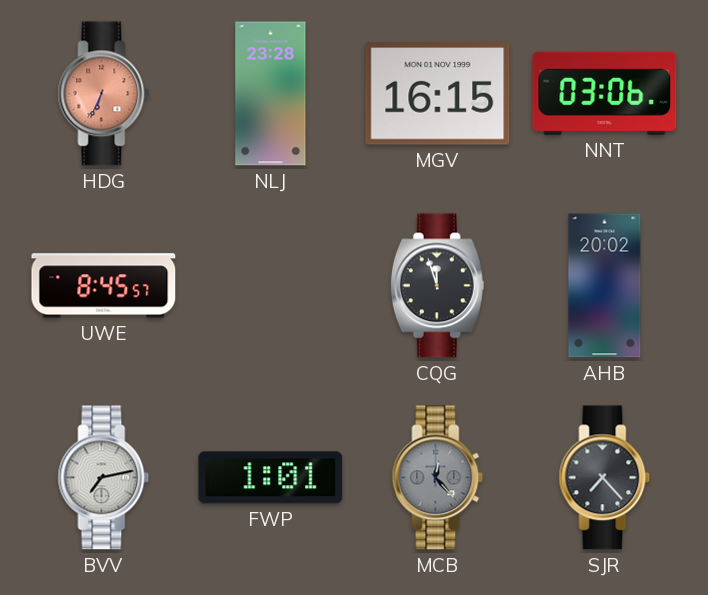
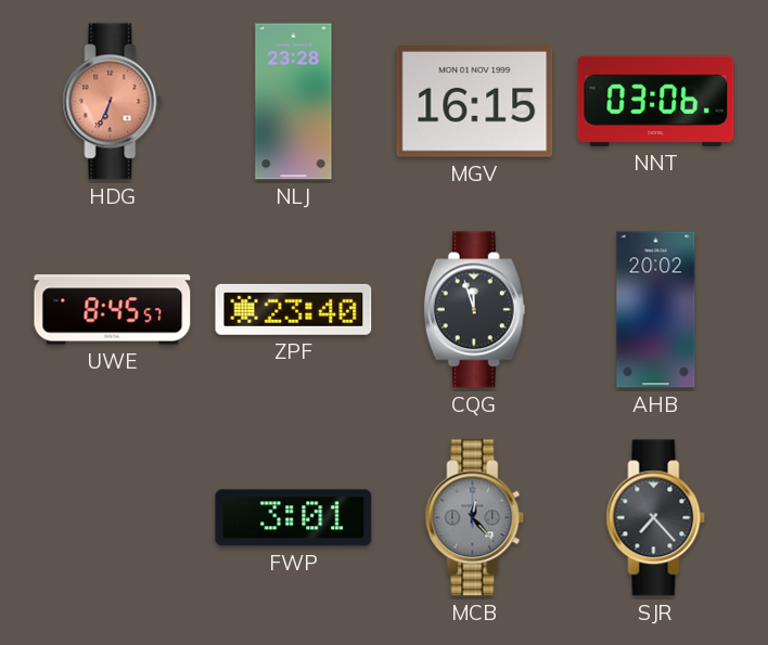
ZPF: none -> 23:40 (294, 309)
BVV: 7:13 -> none (104, 478)
FWP: 1:01 -> 3:01 (294, 518)
